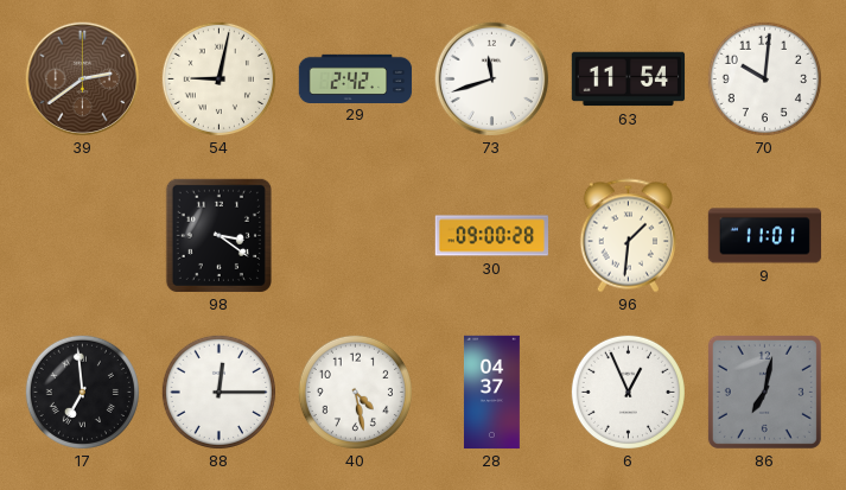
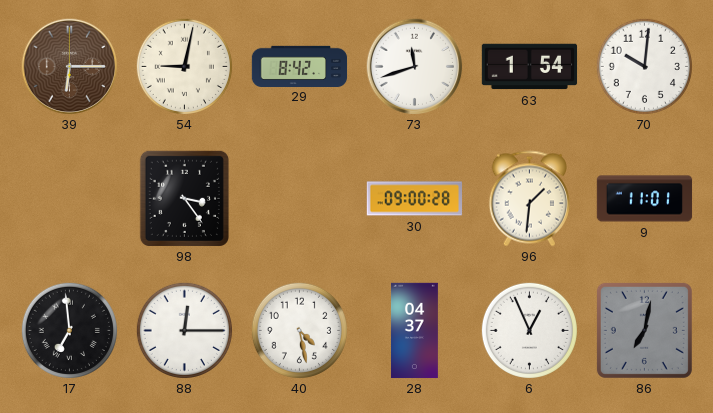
39: 2:39 -> 6:15 (70, 67)
29: 2:42 -> 8:42 (300, 66)
63: 11:54 -> 1:54 (530, 67)
98: 3:21 -> 3:24 (184, 198)
